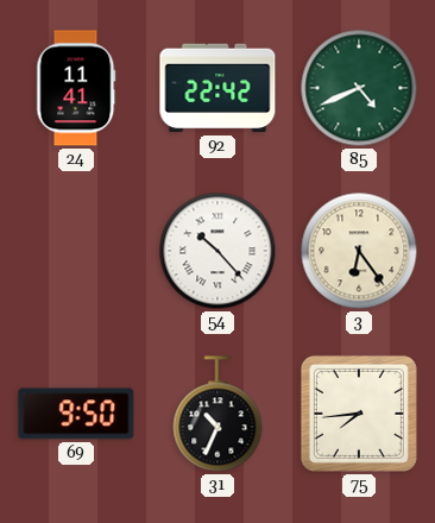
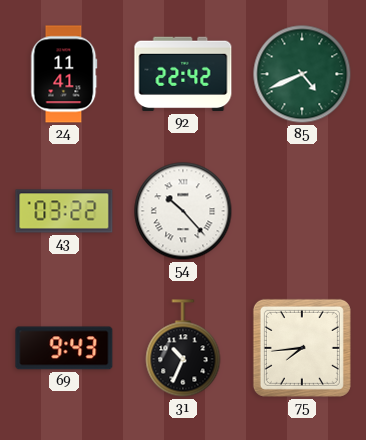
43: none -> 03:22 (64, 211)
3: 6:24 -> none (359, 251)
69: 9:50 -> 9:43 (64, 348)
